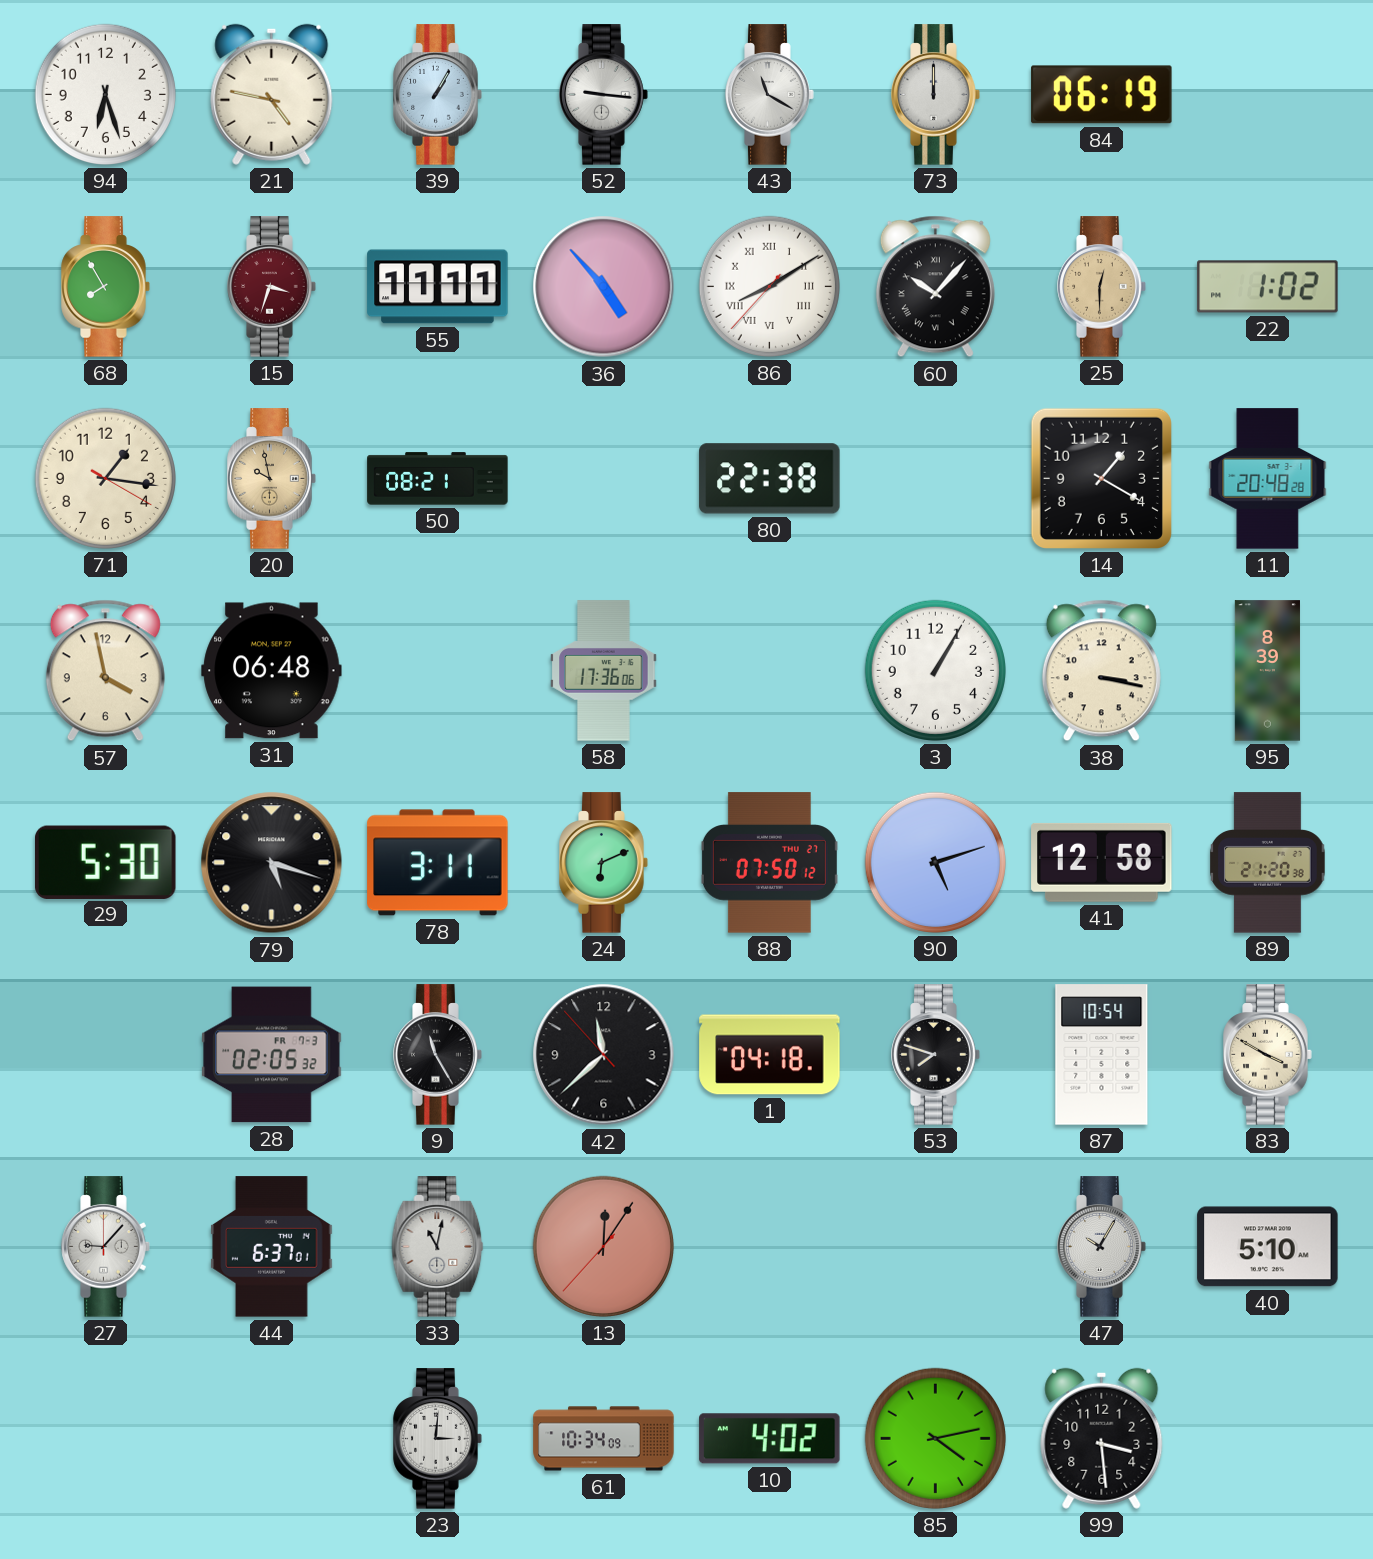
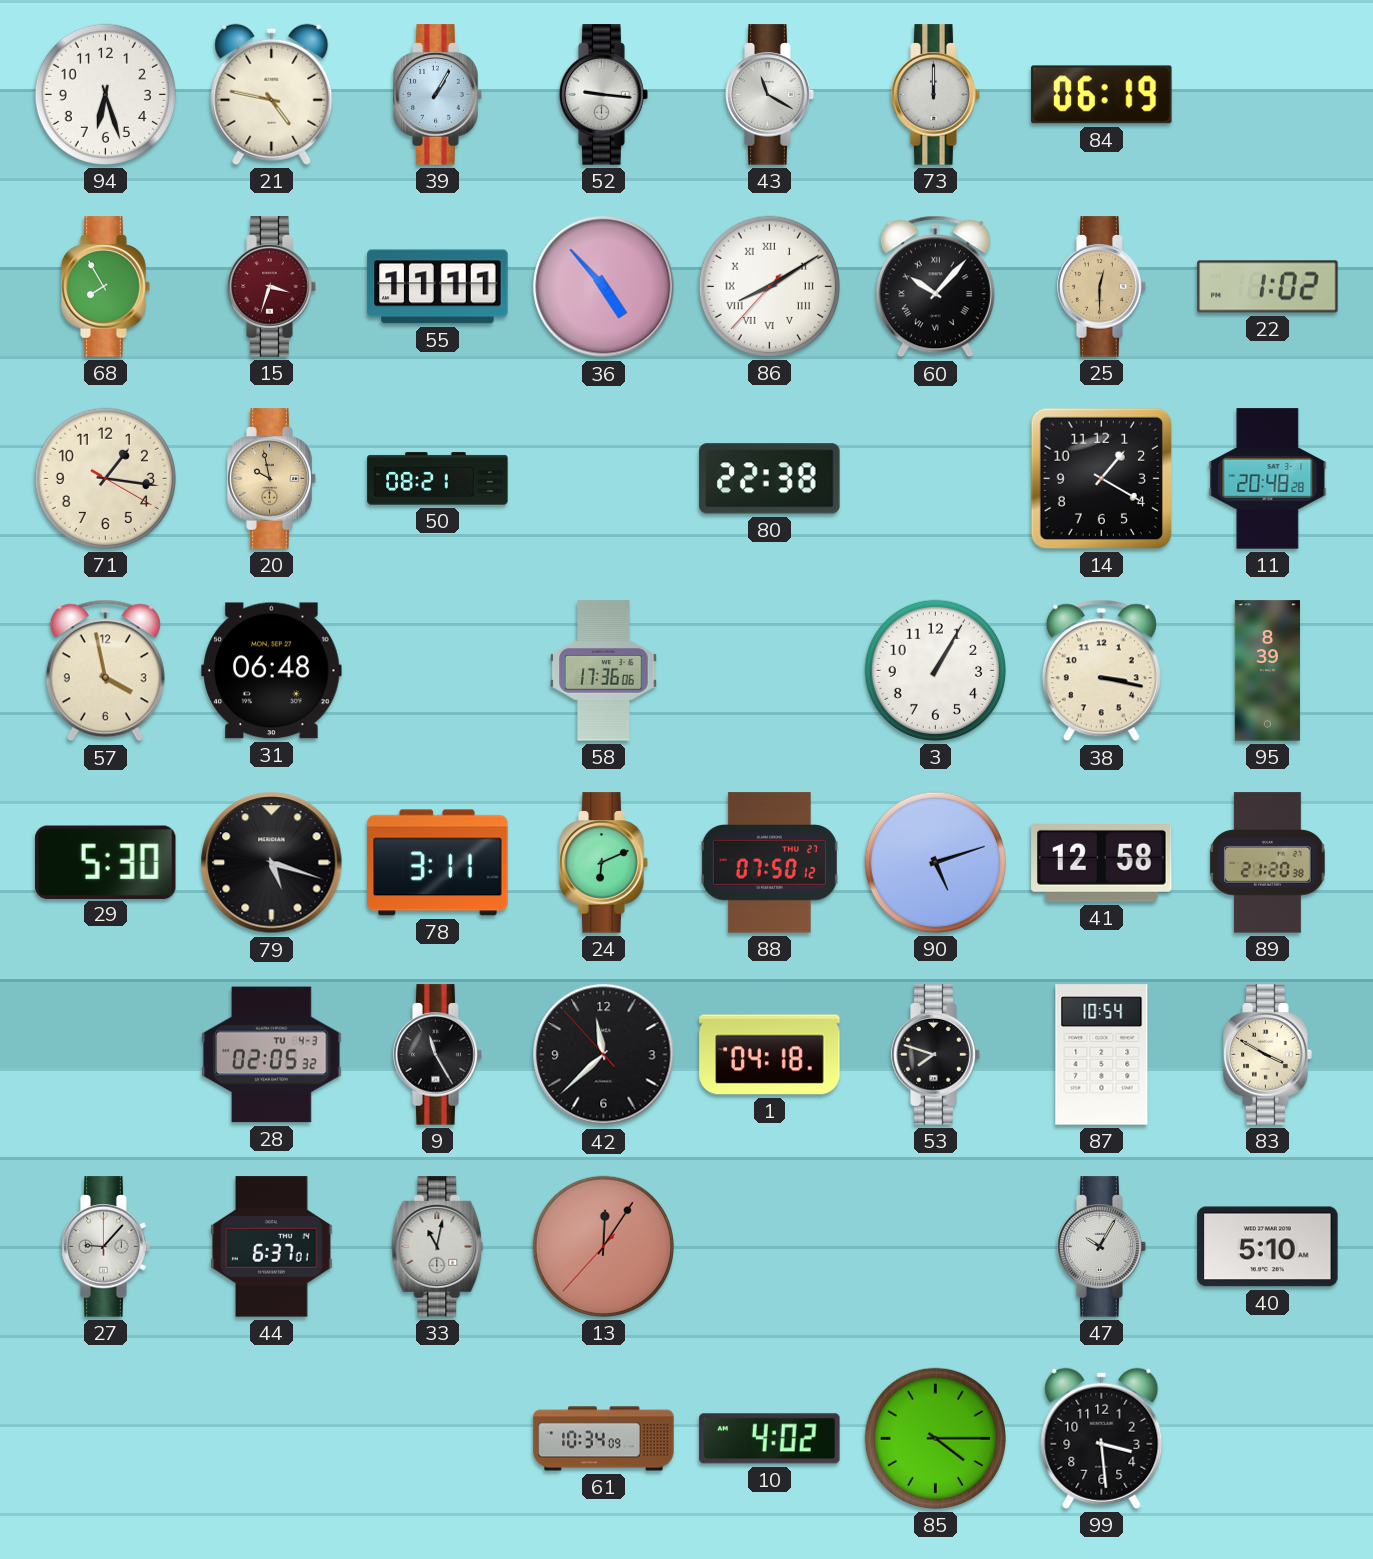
28 date: FR 7-3 -> TU 4-3 (272, 1055)
23: 3:01 -> none (438, 1439)
85: 4:13 -> 4:15 (935, 1438)
